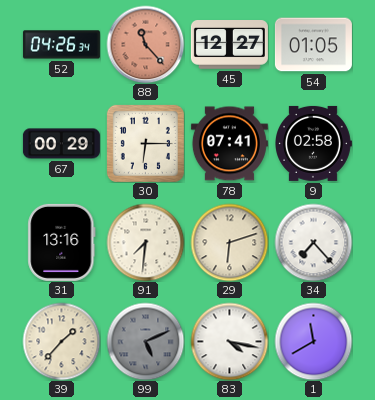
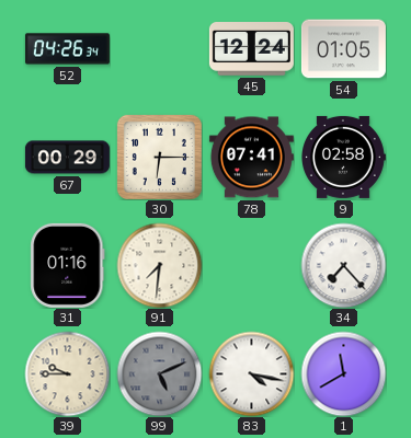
88: 11:23 -> none (145, 44)
45: 12:27 -> 12:24 (251, 49)
31: 13:16 -> 01:16 (68, 265)
29: 6:12 -> none (229, 242)
39: 1:37 -> 9:45 (67, 373)
